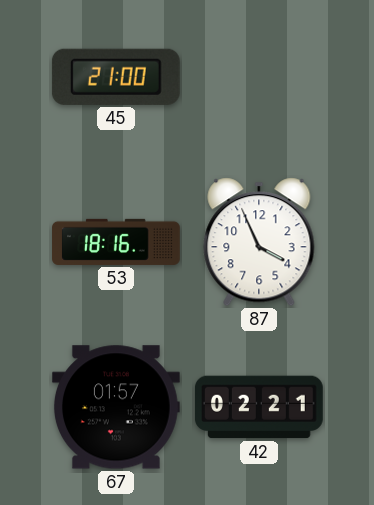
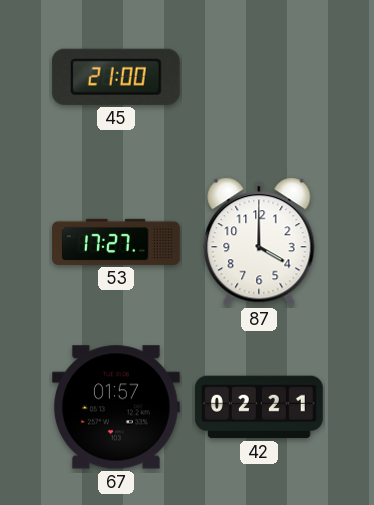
53: 18:16 -> 17:27 (116, 242)
87: 3:56 -> 4:00 (259, 242)
